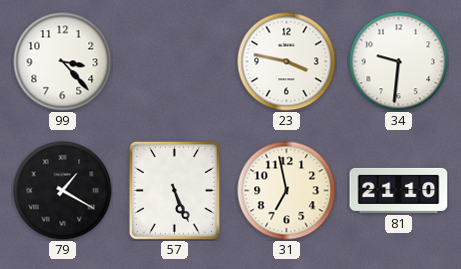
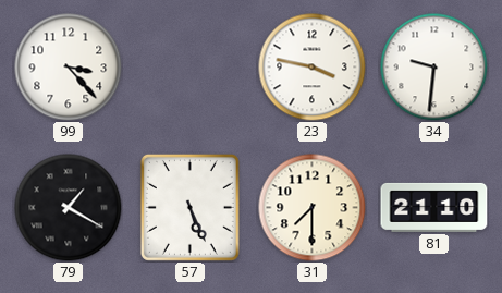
31: 6:58 -> 7:30 (313, 208)
